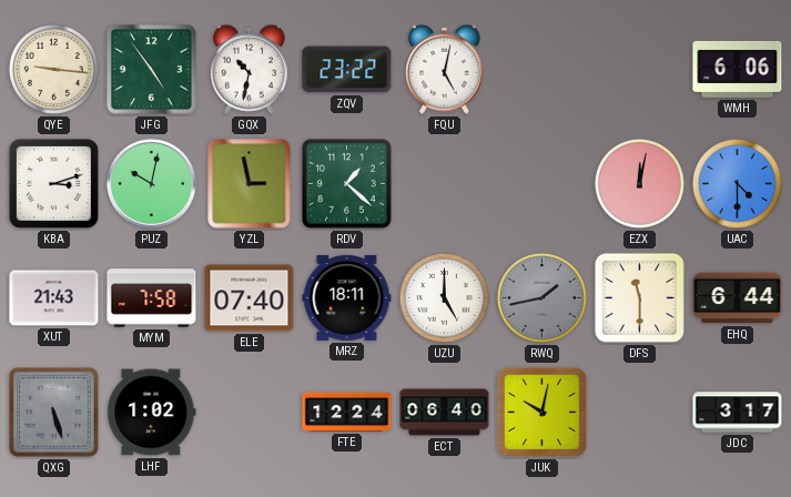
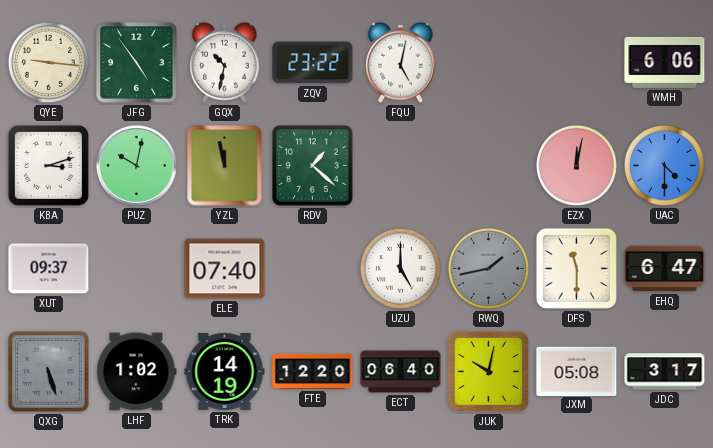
YZL: 2:58 -> 11:58 (225, 166)
XUT: 21:43 -> 09:37 (49, 269)
MYM: 7:58 -> none (152, 298)
MRZ: 18:11 -> none (347, 297)
EHQ: 6:44 -> 6:47 (665, 269)
TRK: none -> 14:19 (225, 371)
FTE: 12:24 -> 12:20 (313, 371)
JXM: none -> 05:08 (577, 371)
